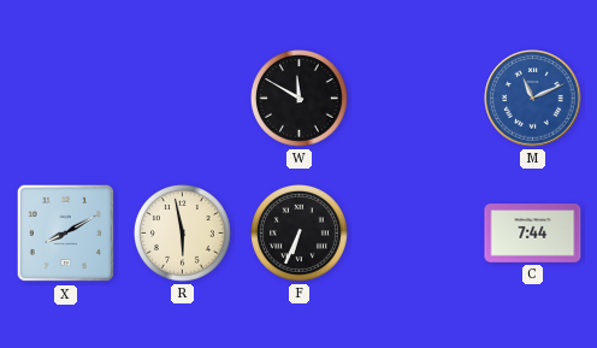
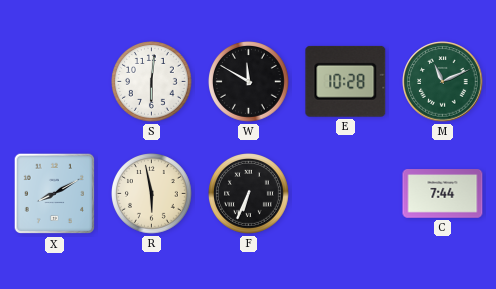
S: none -> 6:01 (152, 82)
E: none -> 10:28 (346, 81)
M dial: blue -> green (443, 82)
